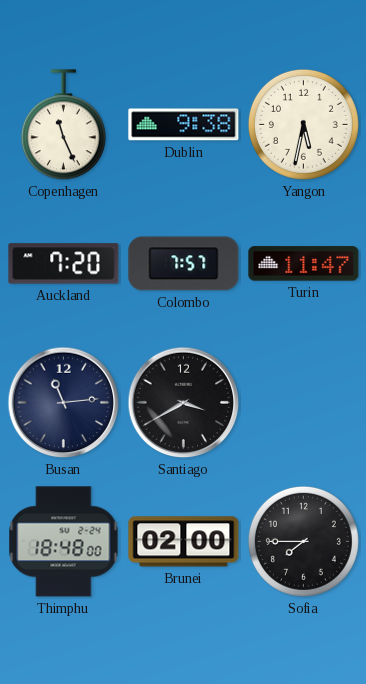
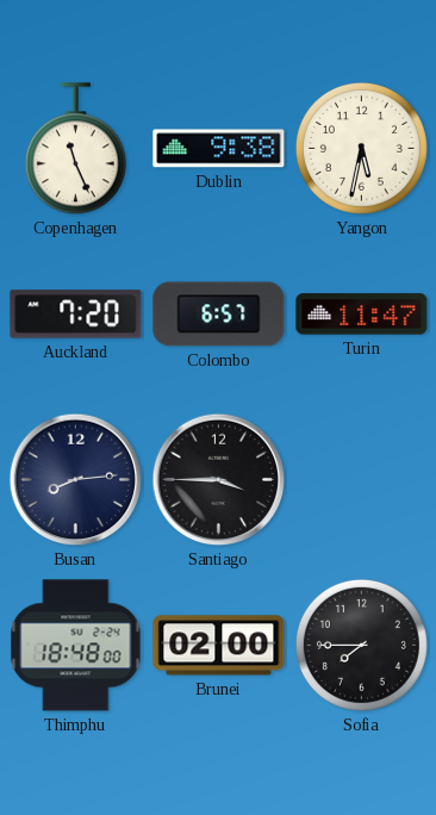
Colombo: 7:57 -> 6:57 (219, 315)
Busan: 11:14 -> 8:14 (76, 480)
Santiago: 3:40 -> 3:45 (219, 480)
